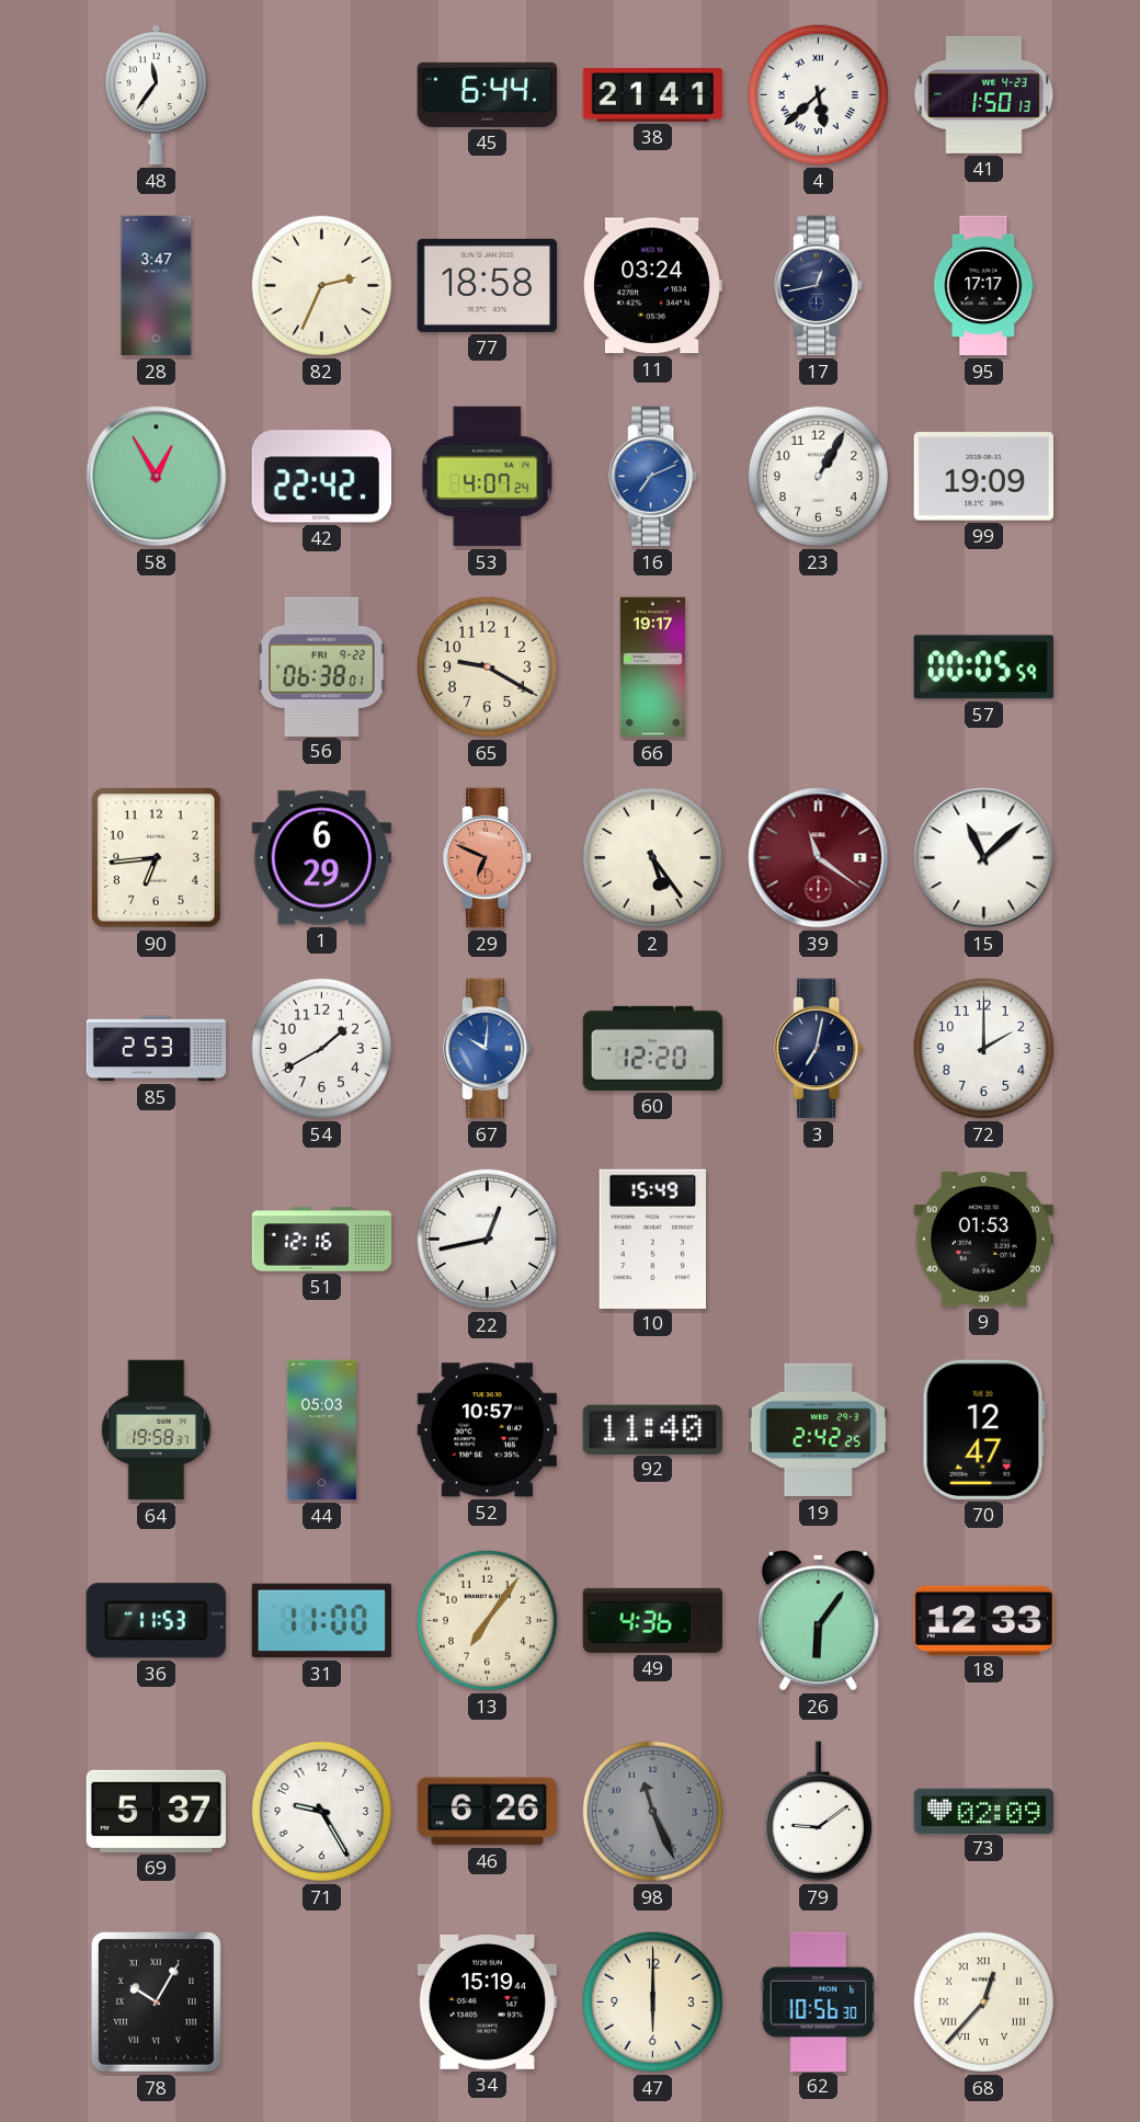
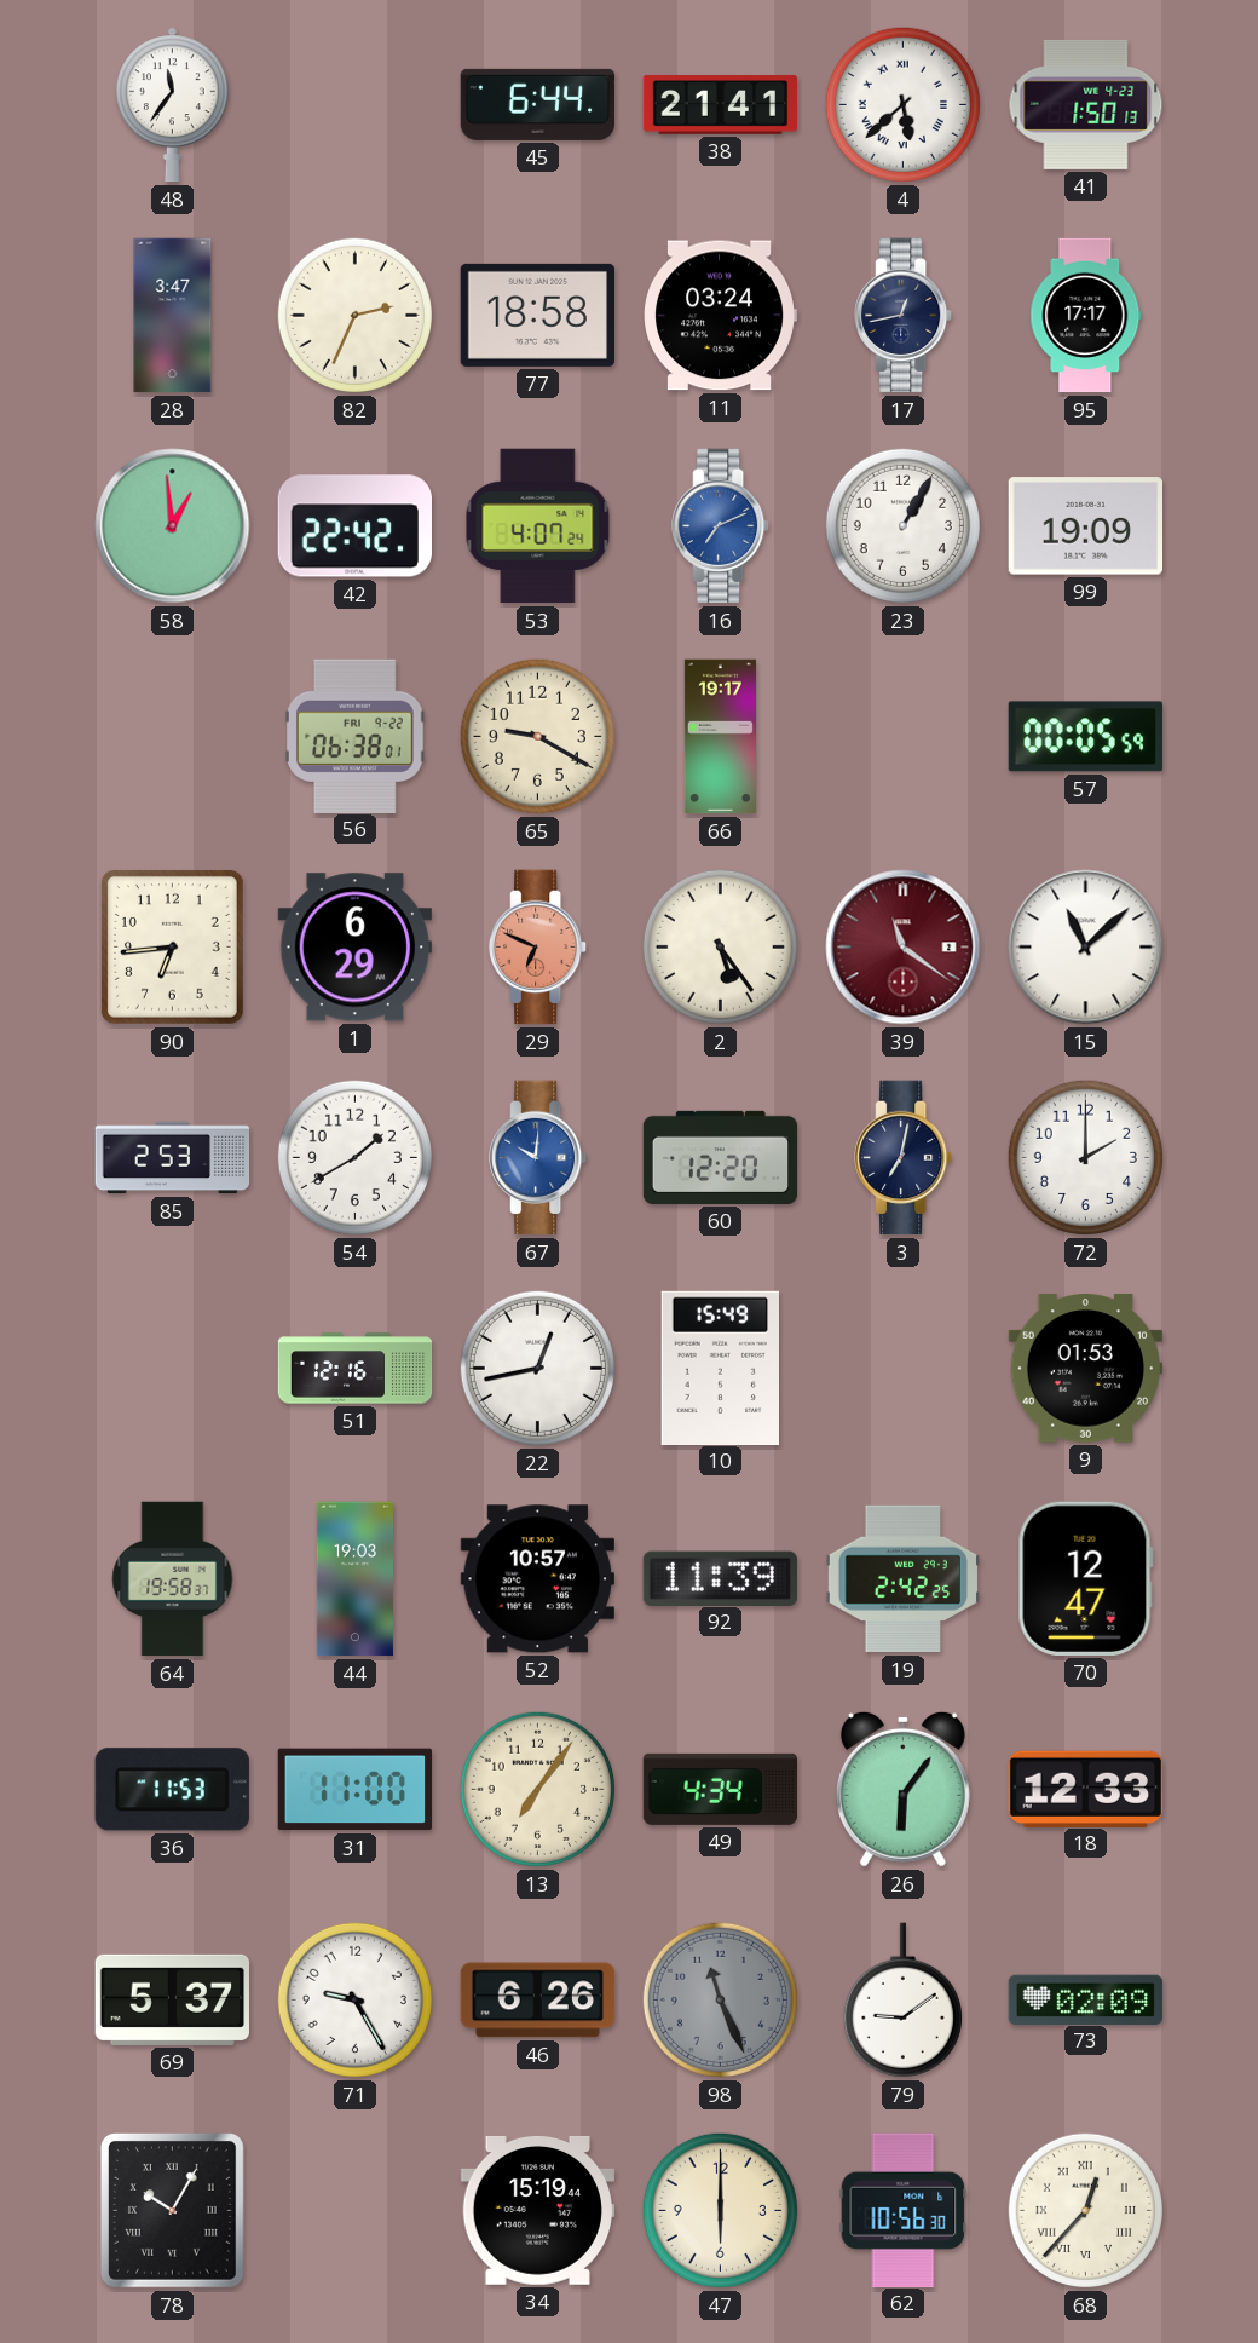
58: 12:55 -> 12:59 (173, 526)
44: 05:03 -> 19:03 (354, 1579)
92: 11:40 -> 11:39 (720, 1578)
49: 4:36 -> 4:34 (720, 1789)
